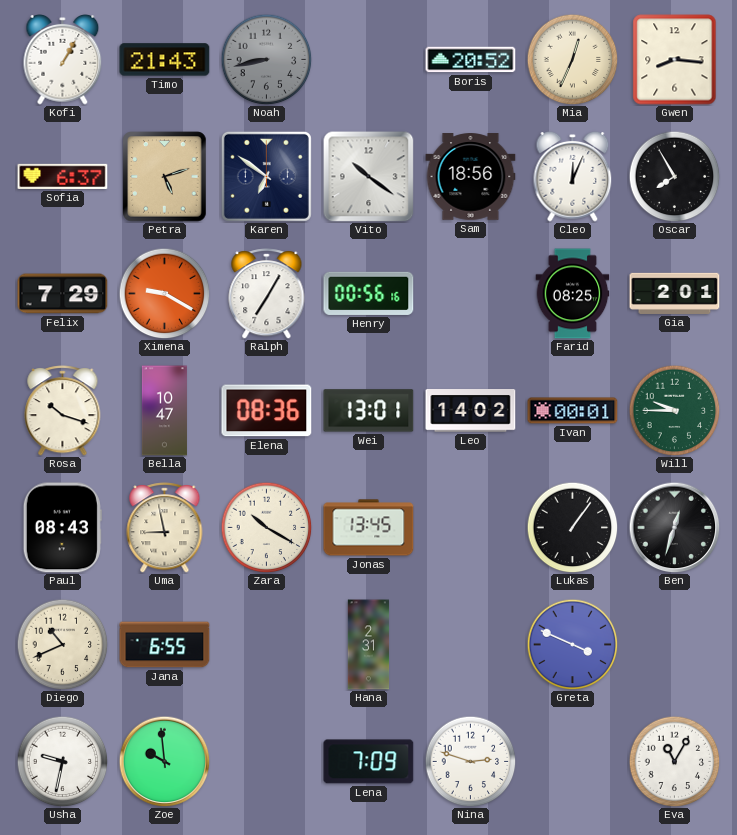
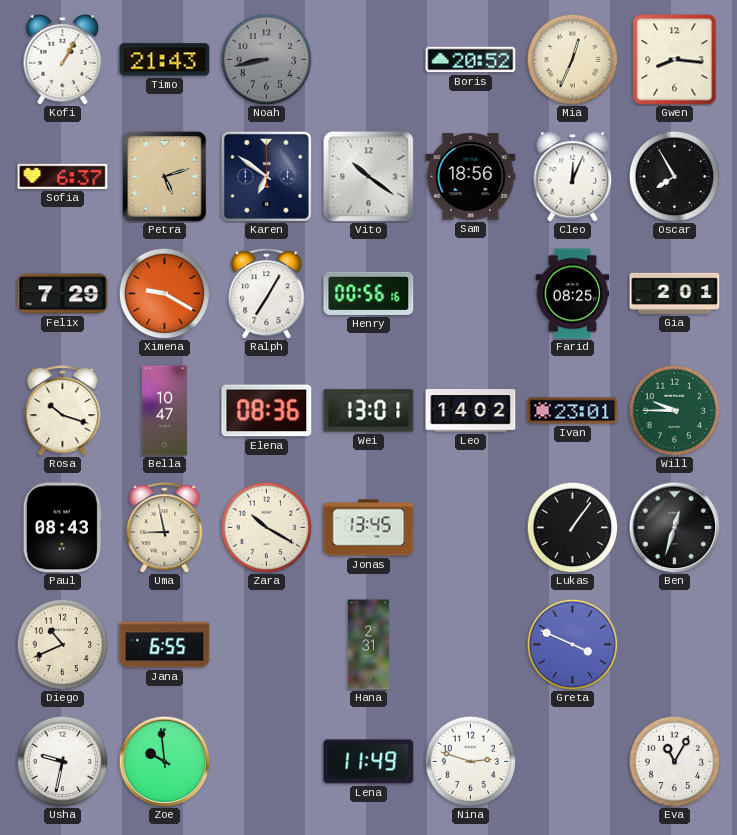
Ivan: 00:01 -> 23:01 (573, 411)
Lena: 7:09 -> 11:49 (369, 762)
